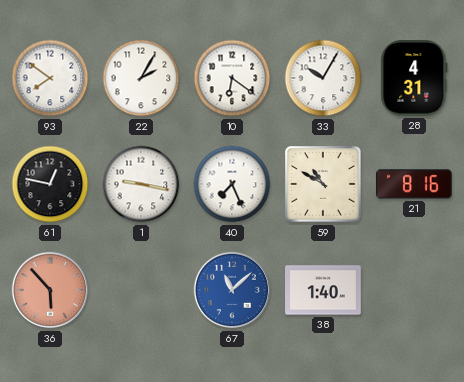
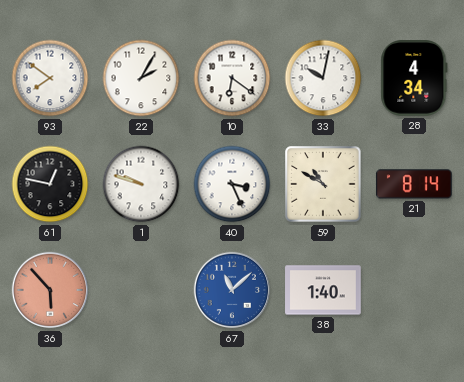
33: 10:05 -> 10:02 (323, 78)
28: 4:31 -> 4:34 (414, 79)
1: 9:17 -> 9:48 (141, 184)
40: 7:26 -> 3:26 (232, 184)
21: 8:16 -> 8:14 (414, 184)
